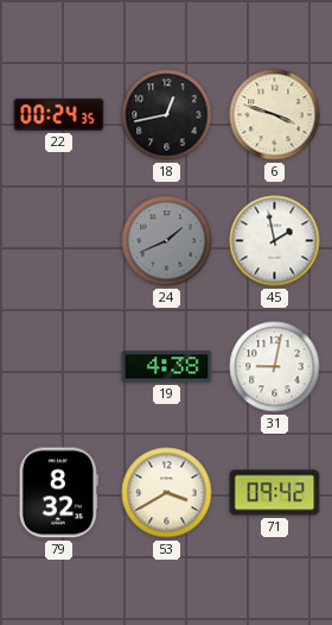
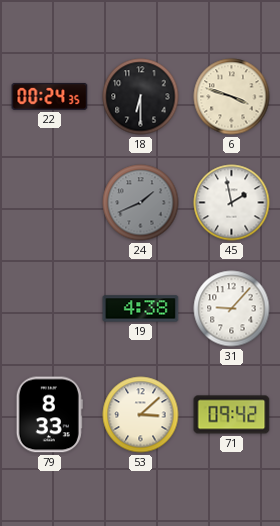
18: 12:43 -> 6:30 (141, 97)
31: 9:02 -> 9:07 (232, 309)
79: 8:32 -> 8:33 (49, 415)
53: 3:40 -> 3:08 (141, 415)
